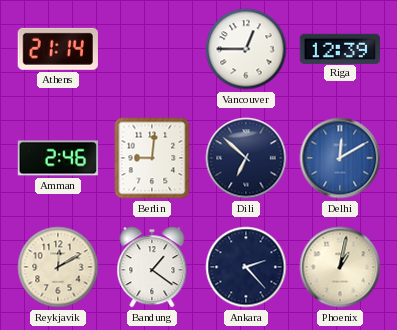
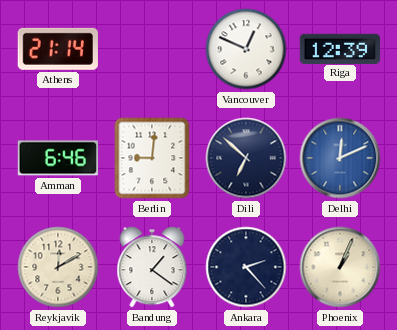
Vancouver: 12:45 -> 12:49 (246, 49)
Amman: 2:46 -> 6:46 (58, 158)
Delhi: 12:10 -> 12:11 (340, 158)
Phoenix: 1:02 -> 1:04 (340, 267)
